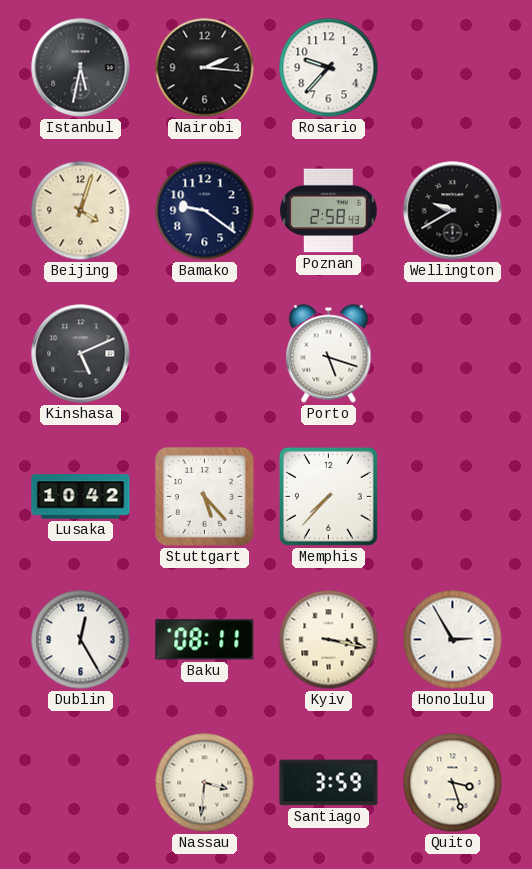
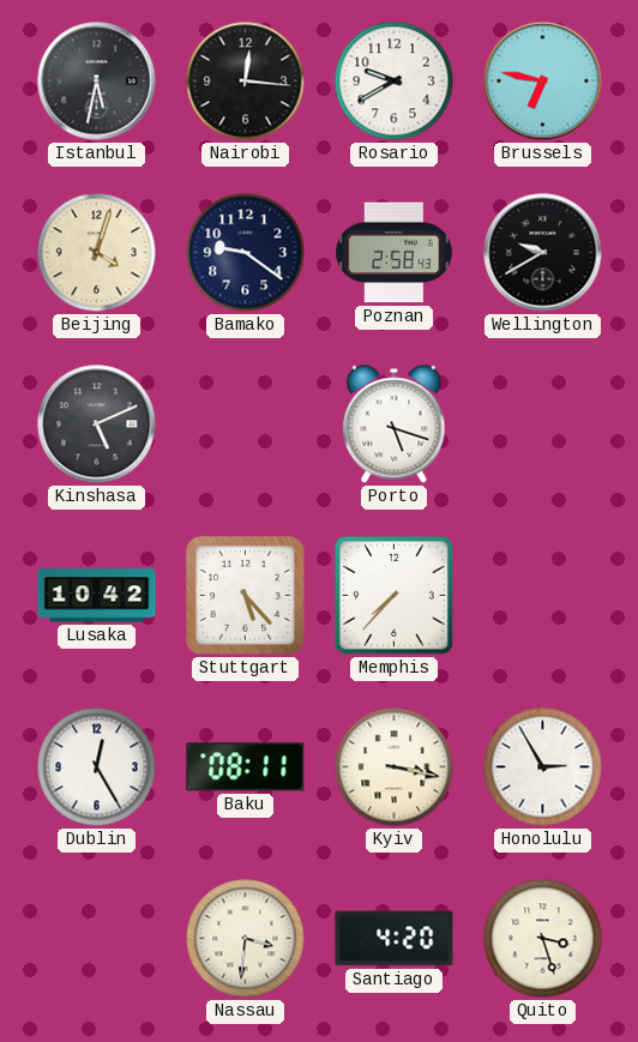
Nairobi: 2:16 -> 12:16 (246, 82)
Rosario: 9:37 -> 9:40 (395, 82)
Brussels: none -> 6:47 (543, 82)
Santiago: 3:59 -> 4:20 (395, 939)
